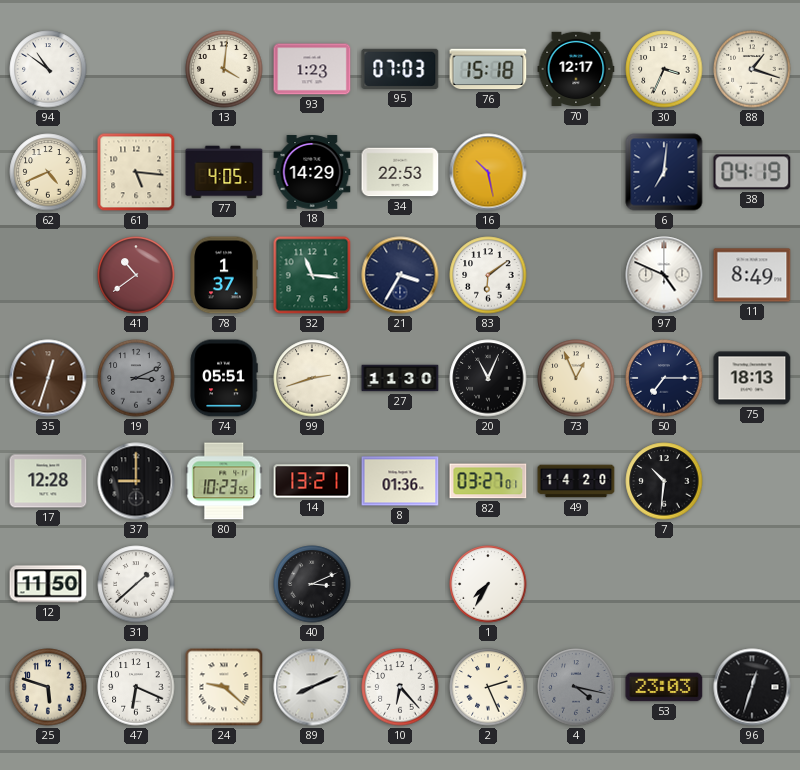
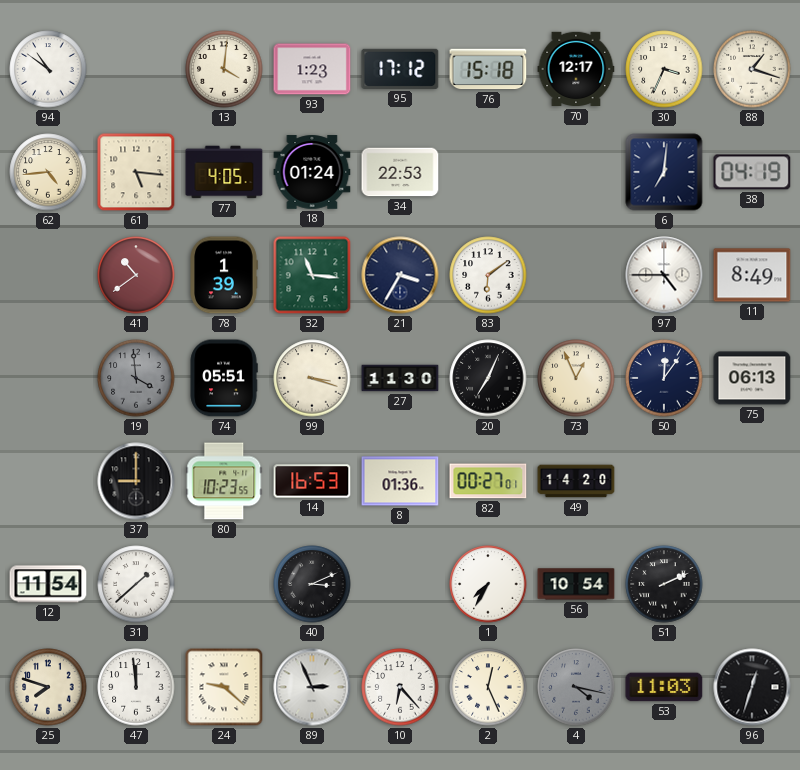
95: 07:03 -> 17:12 (400, 69)
62: 4:41 -> 4:44 (48, 172)
18: 14:29 -> 01:24 (312, 172)
16: 10:28 -> none (488, 172)
78: 1:37 -> 1:39 (224, 275)
97: 4:49 -> 4:45 (664, 275)
35: 12:33 -> none (48, 378)
19: 3:11 -> 3:59 (136, 378)
99: 2:42 -> 3:18 (312, 378)
20: 11:04 -> 7:04 (488, 378)
50: 7:15 -> 12:06 (664, 378)
75: 18:13 -> 06:13 (752, 378)
17: 12:28 -> none (48, 481)
14: 13:21 -> 16:53 (312, 481)
82: 03:27 -> 00:27 (488, 481)
7: 10:31 -> none (664, 481)
12: 11:50 -> 11:54 (48, 584)
56: none -> 10:54 (576, 584)
51: none -> 2:11 (664, 584)
25: 5:48 -> 7:48 (48, 687)
47: 6:19 -> 11:59 (136, 687)
89: 8:11 -> 2:56 (312, 687)
2: 2:26 -> 12:26 (488, 687)
53: 23:03 -> 11:03 (664, 687)
